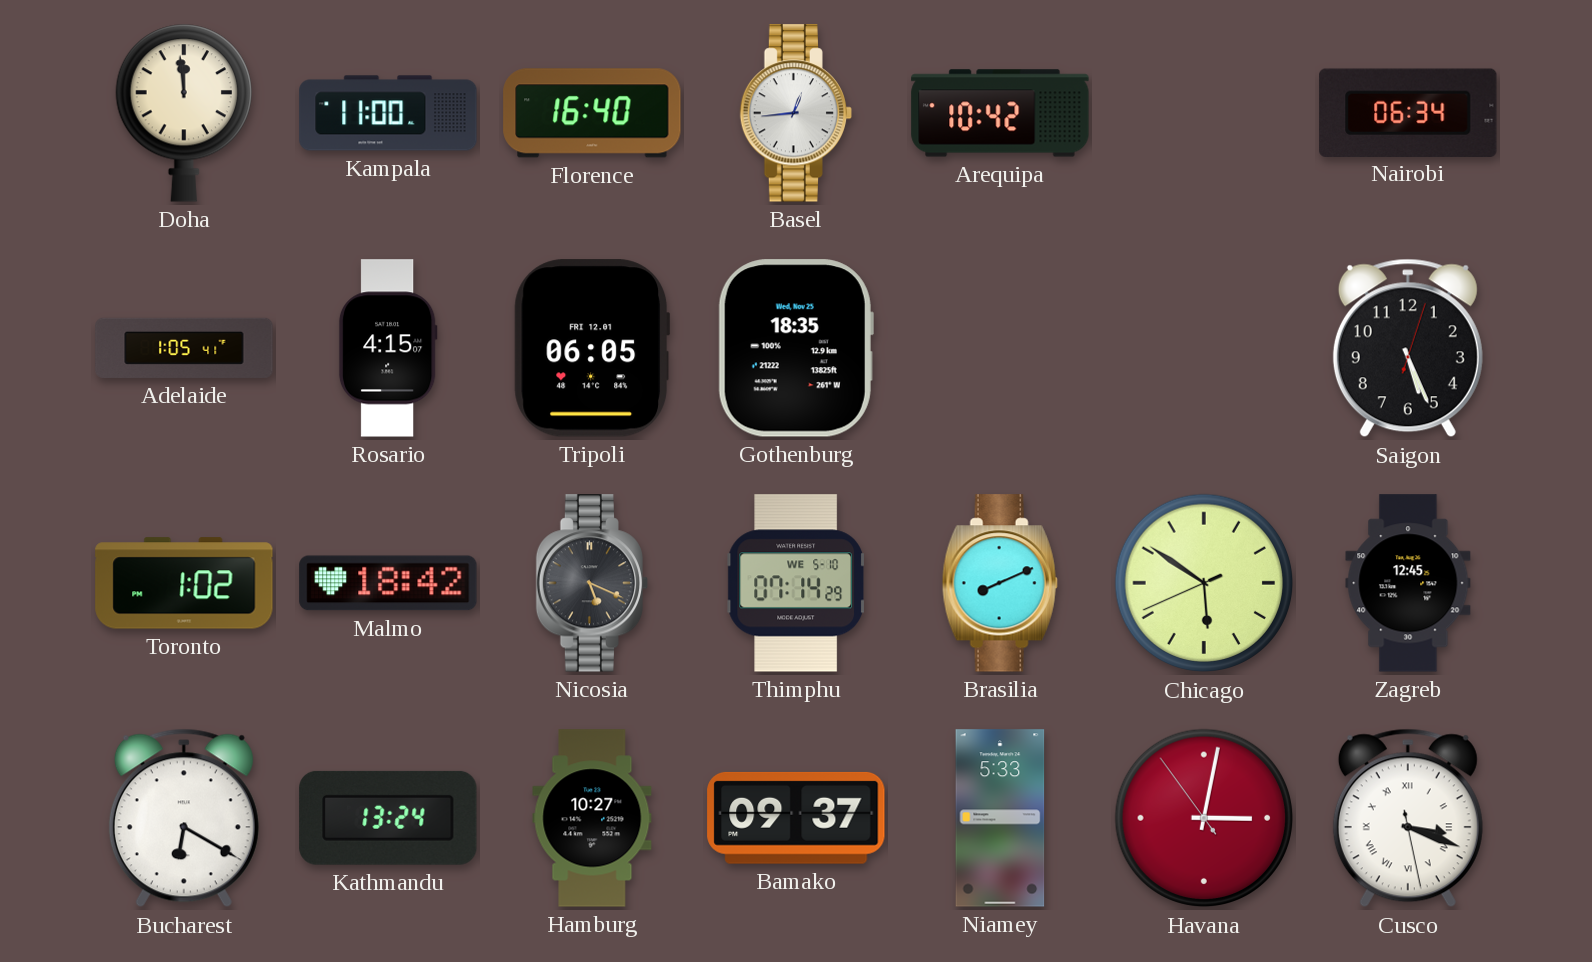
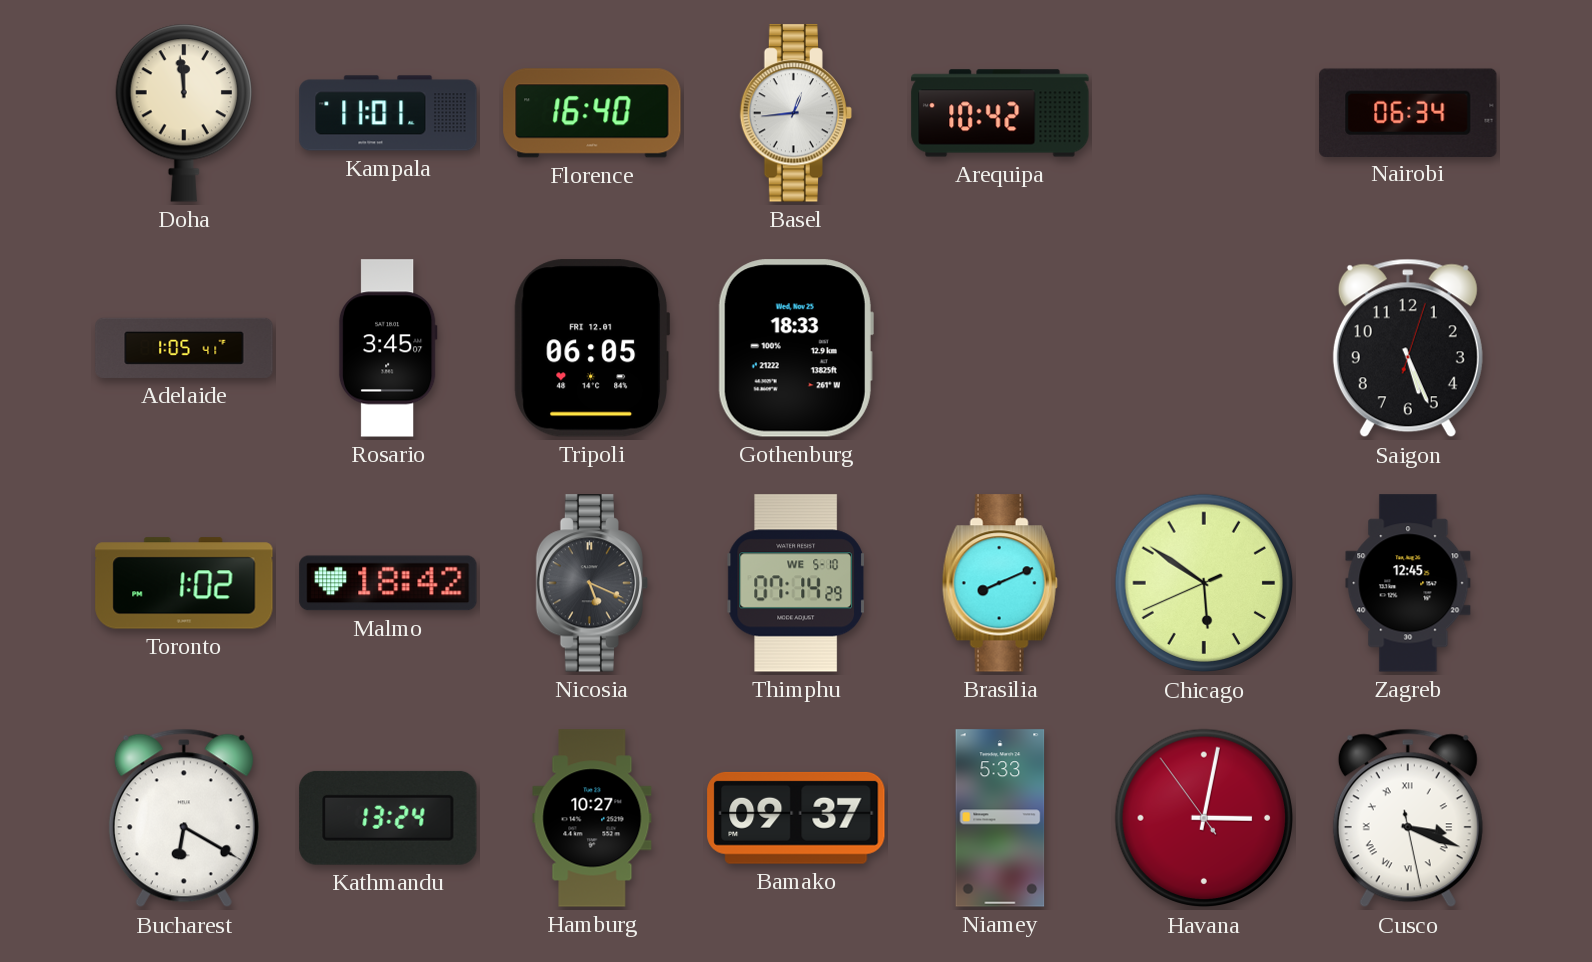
Kampala: 11:00 -> 11:01 (388, 113)
Rosario: 4:15 -> 3:45 (388, 348)
Gothenburg: 18:35 -> 18:33 (796, 348)
